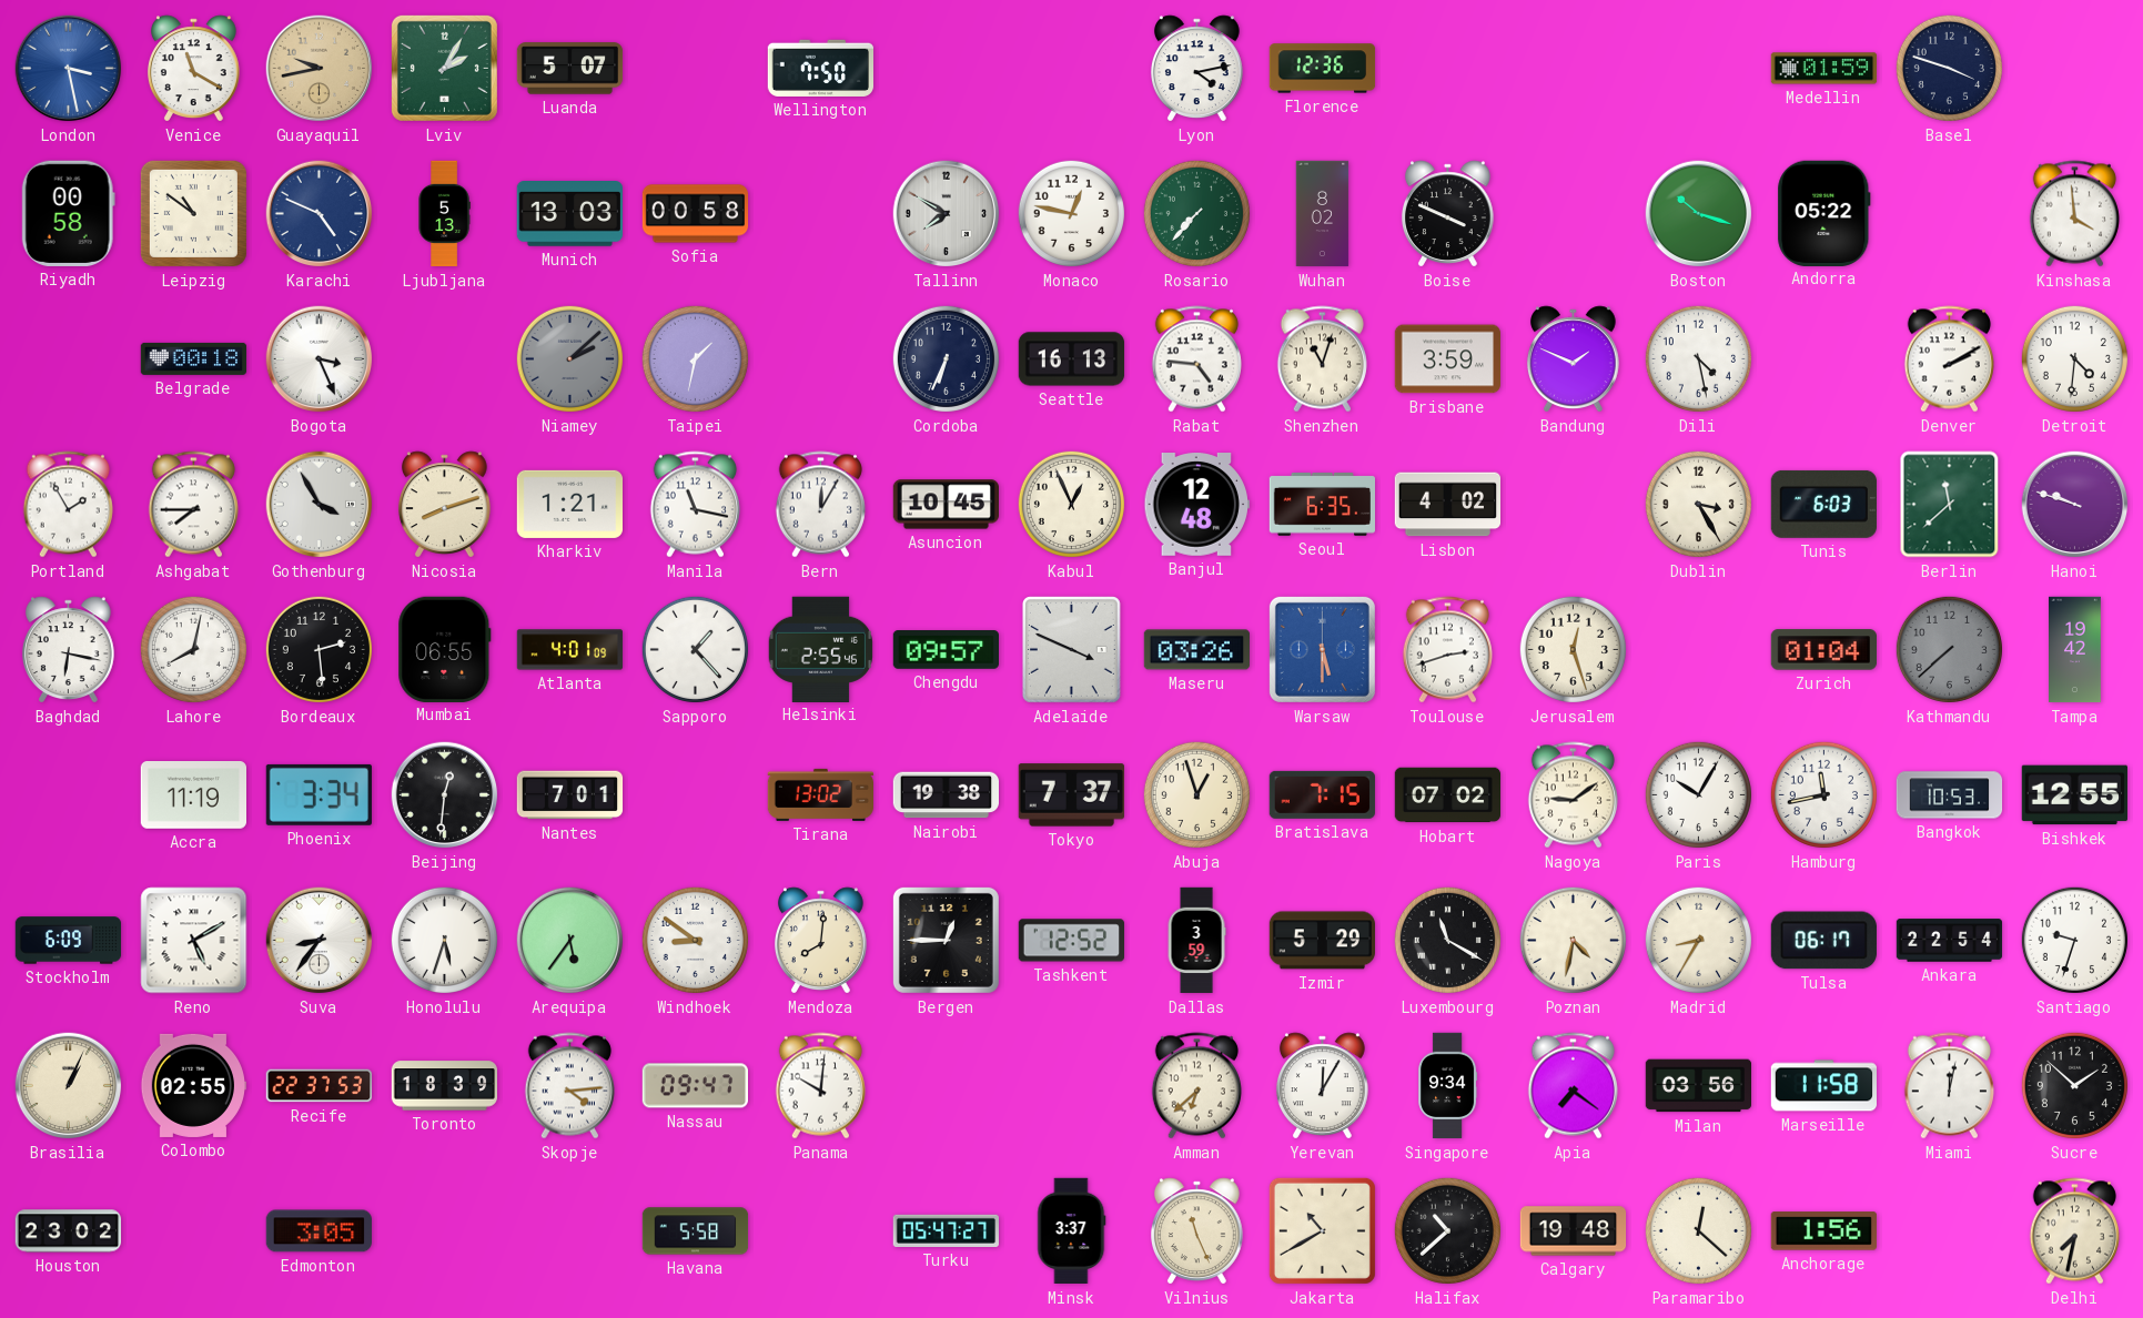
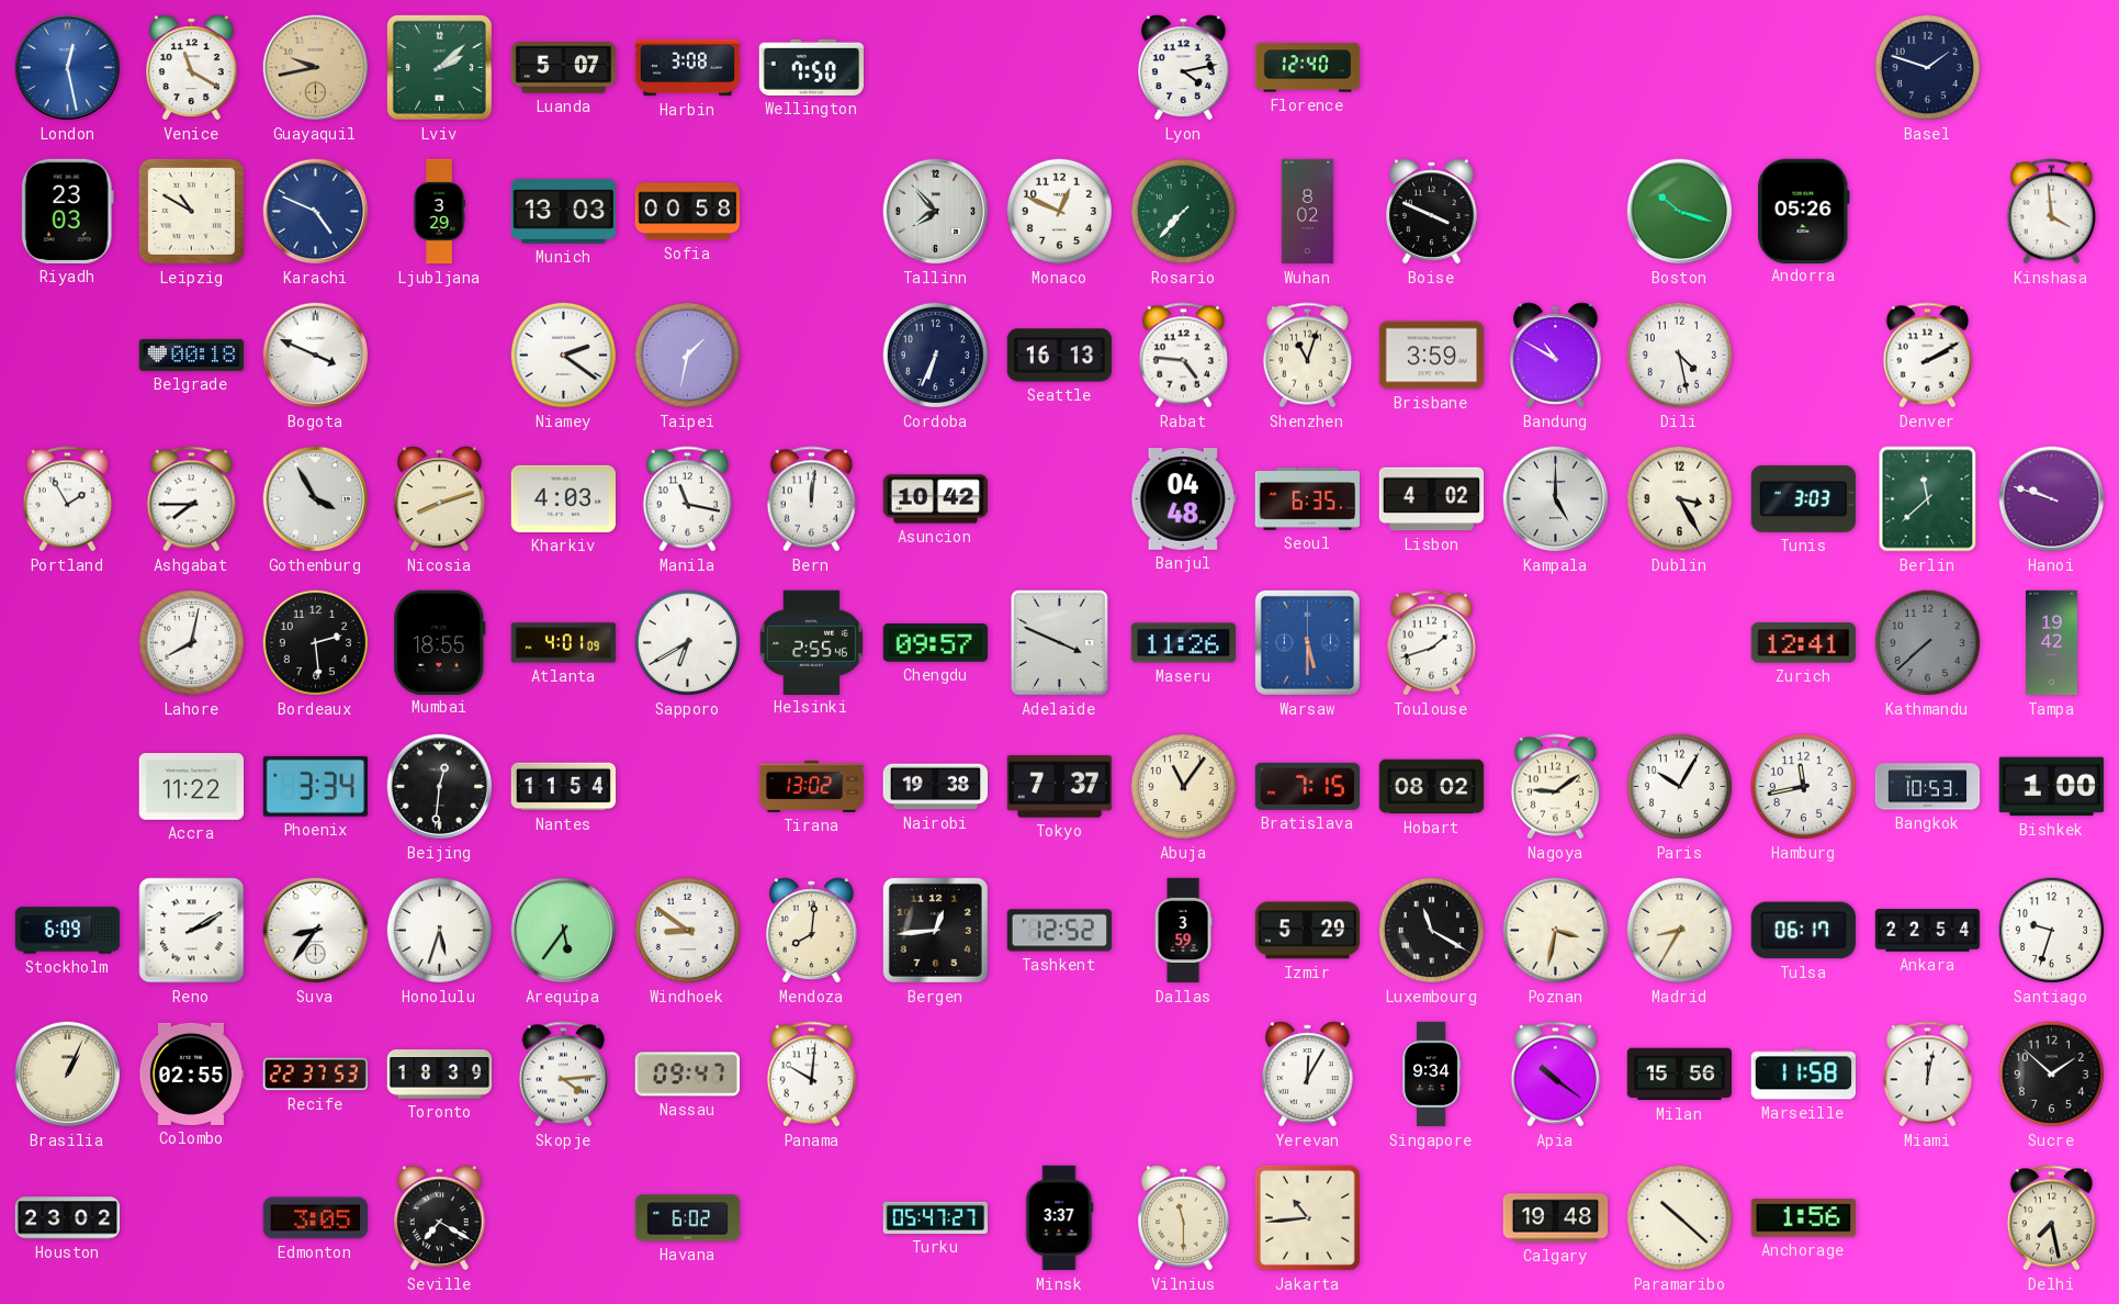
London: 3:28 -> 12:28 (68, 68)
Lviv: 2:05 -> 2:08 (439, 67)
Harbin: none -> 3:08 (688, 68)
Florence: 12:36 -> 12:40 (1308, 68)
Medellin: 01:59 -> none (1824, 69)
Basel: 3:48 -> 1:48 (1927, 67)
Riyadh: 00:58 -> 23:03 (67, 211)
Leipzig: 10:51 -> 10:50 (191, 211)
Ljubljana: 5:13 -> 3:29 (439, 212)
Tallinn: 7:50 -> 7:53 (936, 212)
Monaco: 12:47 -> 12:49 (1059, 211)
Andorra: 05:22 -> 05:26 (1804, 211)
Bogota: 3:26 -> 3:49 (316, 356)
Niamey: 2:08 -> 2:21 (563, 355)
Niamey dial: grey -> white (563, 355)
Bandung: 1:49 -> 10:50 (1555, 356)
Detroit: 4:31 -> none (2074, 358)
Kharkiv: 1:21 -> 4:03 (563, 498)
Bern: 12:05 -> 12:01 (811, 499)
Asuncion: 10:45 -> 10:42 (935, 499)
Kabul: 12:56 -> none (1071, 504)
Banjul: 12:48 -> 04:48 (1183, 499)
Kampala: none -> 5:00 (1556, 499)
Tunis: 6:03 -> 3:03 (1803, 498)
Baghdad: 6:17 -> none (68, 650)
Mumbai: 06:55 -> 18:55 (440, 642)
Sapporo: 1:23 -> 6:40 (687, 642)
Maseru: 03:26 -> 11:26 (1183, 643)
Toulouse: 2:42 -> 1:42 (1431, 643)
Jerusalem: 12:27 -> none (1573, 649)
Zurich: 01:04 -> 12:41 (1803, 643)
Accra: 11:19 -> 11:22 (191, 787)
Nantes: 7:01 -> 11:54 (564, 787)
Abuja: 12:57 -> 11:06 (1183, 786)
Hobart: 07:02 -> 08:02 (1432, 787)
Bishkek: 12:55 -> 1:00 (2051, 787)
Reno: 5:10 -> 2:10 (192, 931)
Bergen: 12:45 -> 12:44 (935, 930)
Poznan: 4:32 -> 3:32 (1555, 930)
Amman: 6:38 -> none (1196, 1086)
Apia: 7:21 -> 10:21 (1555, 1075)
Milan: 03:56 -> 15:56 (1679, 1075)
Seville: none -> 7:20 (439, 1218)
Havana: 5:58 -> 6:02 (688, 1218)
Vilnius: 11:26 -> 11:30 (1183, 1218)
Jakarta: 10:40 -> 10:44 (1307, 1217)
Halifax: 10:38 -> none (1447, 1230)
Paramaribo: 12:22 -> 10:22 (1679, 1217)
Delhi: 7:32 -> 7:28 (2051, 1218)
